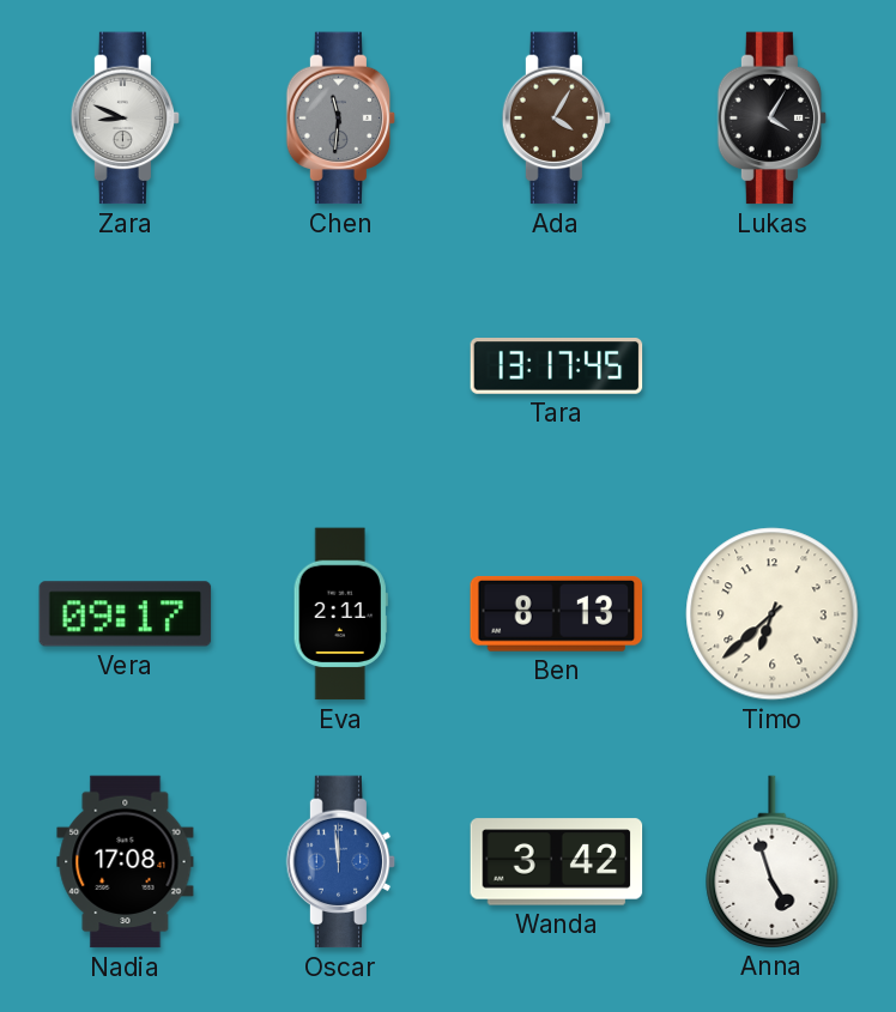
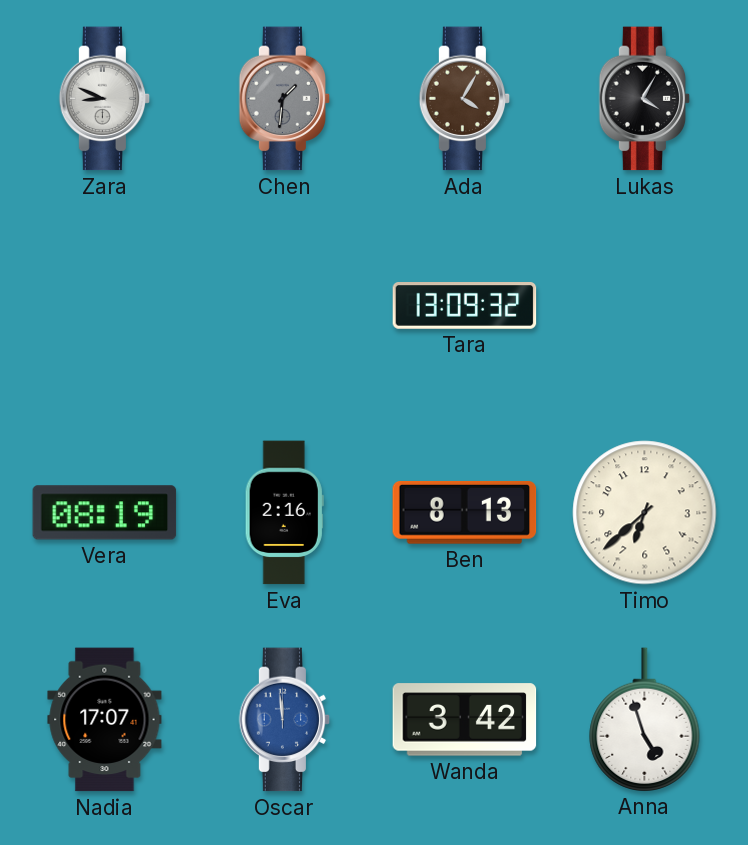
Chen: 11:31 -> 1:31 (285, 99)
Tara: 13:17 -> 13:09 (465, 306)
Vera: 09:17 -> 08:19 (105, 513)
Eva: 2:11 -> 2:16 (284, 513)
Nadia: 17:08 -> 17:07 (105, 720)
